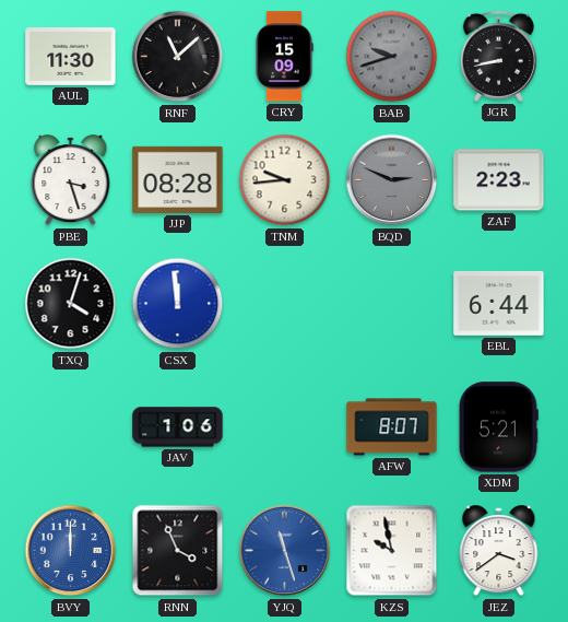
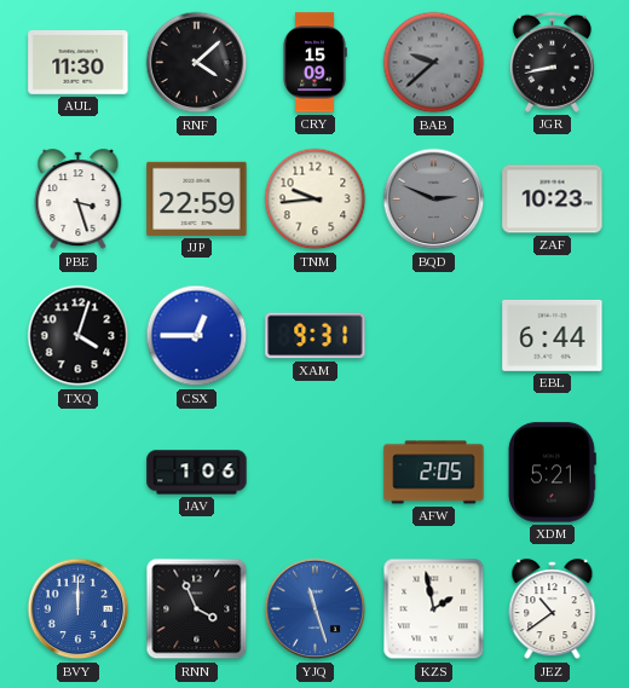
RNF: 11:08 -> 4:08 (197, 63)
BAB: 9:42 -> 9:38 (434, 63)
JJP: 08:28 -> 22:59 (197, 198)
ZAF: 2:23 -> 10:23 (553, 200)
CSX: 11:59 -> 12:45 (197, 336)
XAM: none -> 9:31 (316, 336)
AFW: 8:07 -> 2:05 (434, 473)
KZS: 9:58 -> 1:58 (434, 609)
JEZ: 3:39 -> 10:39 (553, 609)
